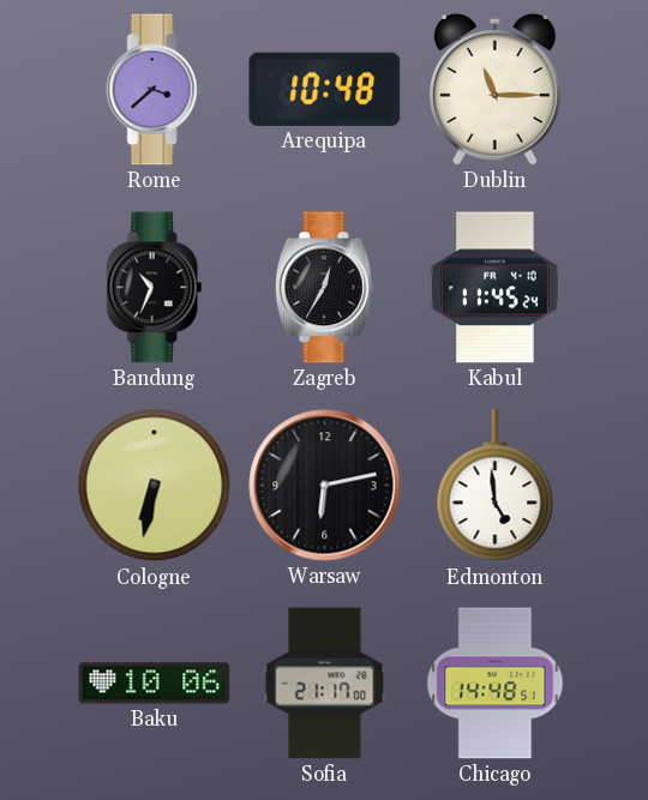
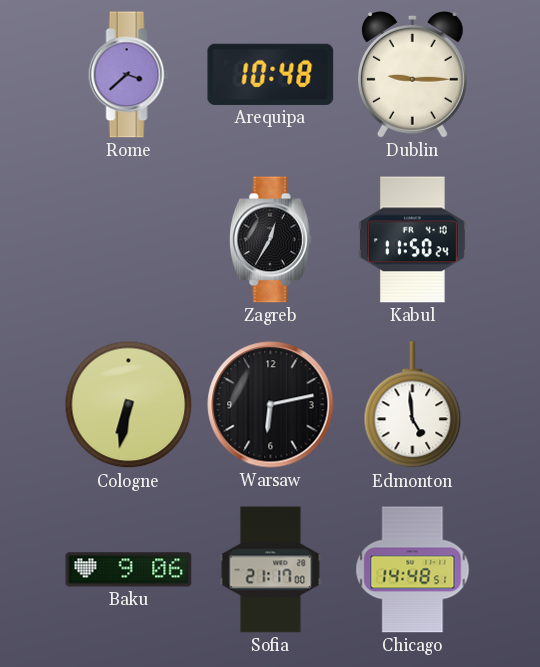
Dublin: 11:15 -> 9:15 (412, 75)
Bandung: 10:34 -> none (155, 288)
Kabul: 11:45 -> 11:50 (413, 240)
Baku: 10:06 -> 9:06 (129, 570)
